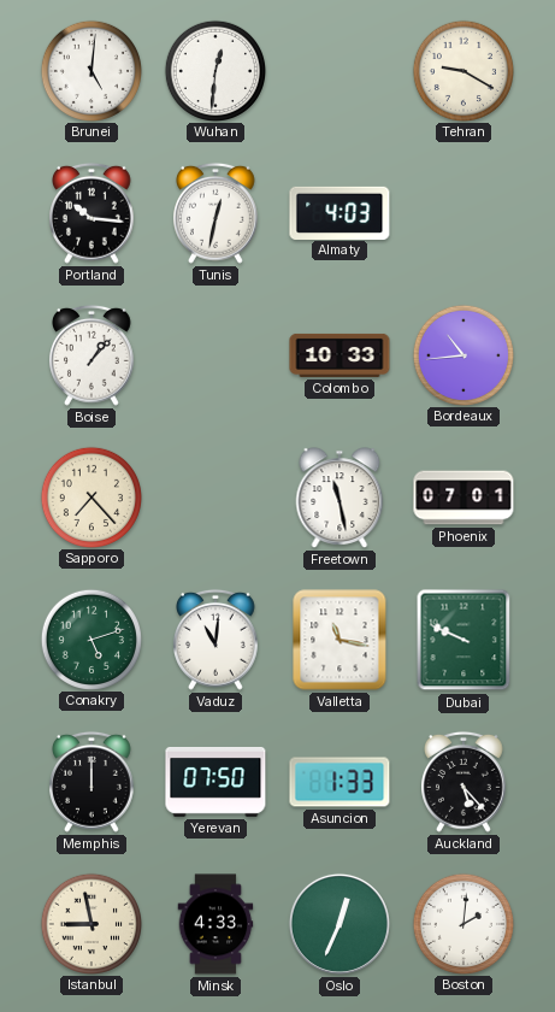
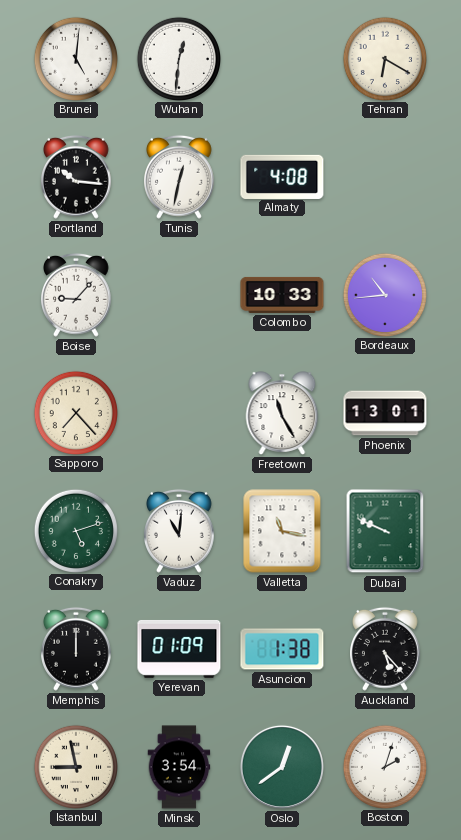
Tehran: 9:20 -> 6:20 (384, 58)
Almaty: 4:03 -> 4:08 (282, 176)
Boise: 1:07 -> 9:07 (77, 295)
Freetown: 11:28 -> 11:25 (282, 413)
Phoenix: 07:01 -> 13:01 (385, 413)
Yerevan: 07:50 -> 01:09 (179, 649)
Asuncion: 1:33 -> 1:38 (282, 649)
Minsk: 4:33 -> 3:54 (179, 767)
Oslo: 12:34 -> 12:39 (282, 767)
Boston: 2:01 -> 2:03 (384, 766)
